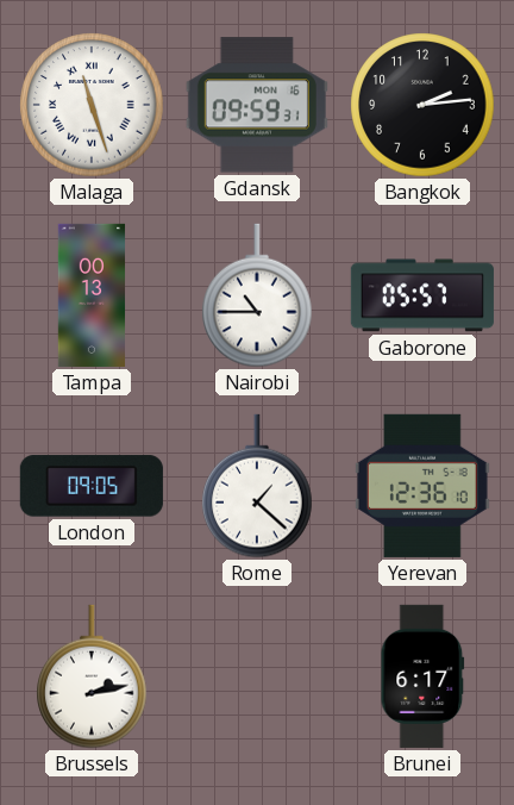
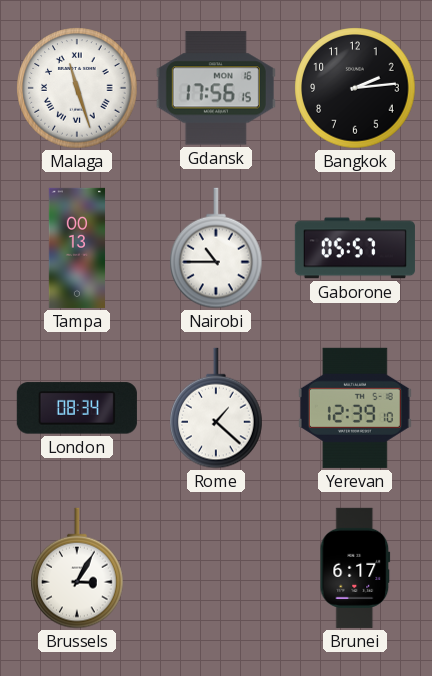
Gdansk: 09:59 -> 17:56 (216, 88)
London: 09:05 -> 08:34 (77, 408)
Yerevan: 12:36 -> 12:39 (355, 408)
Brussels: 2:13 -> 3:05 (77, 568)
